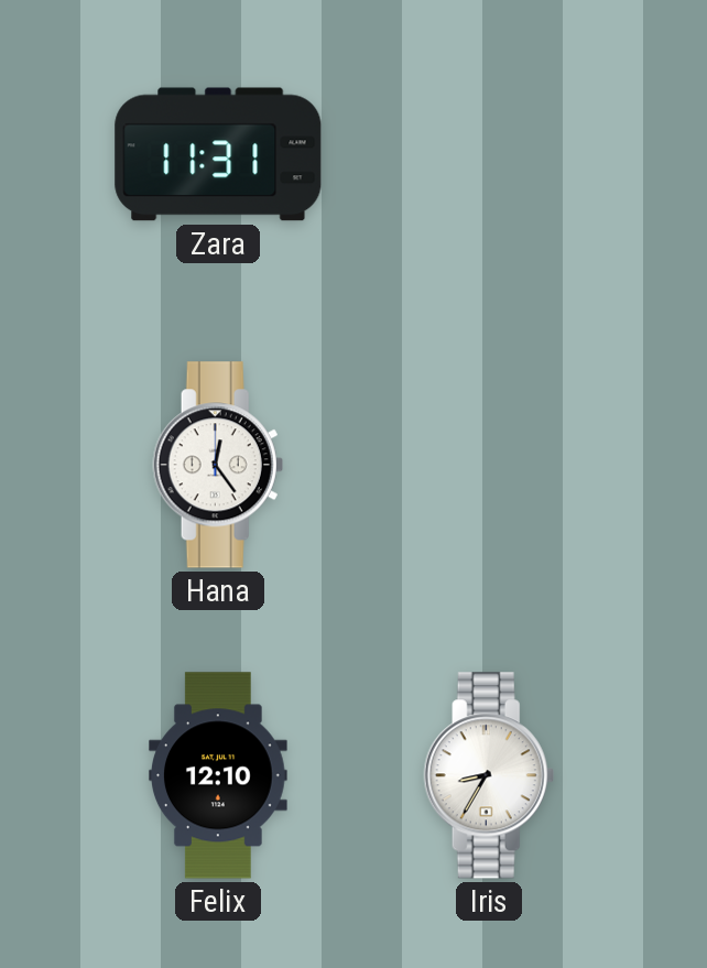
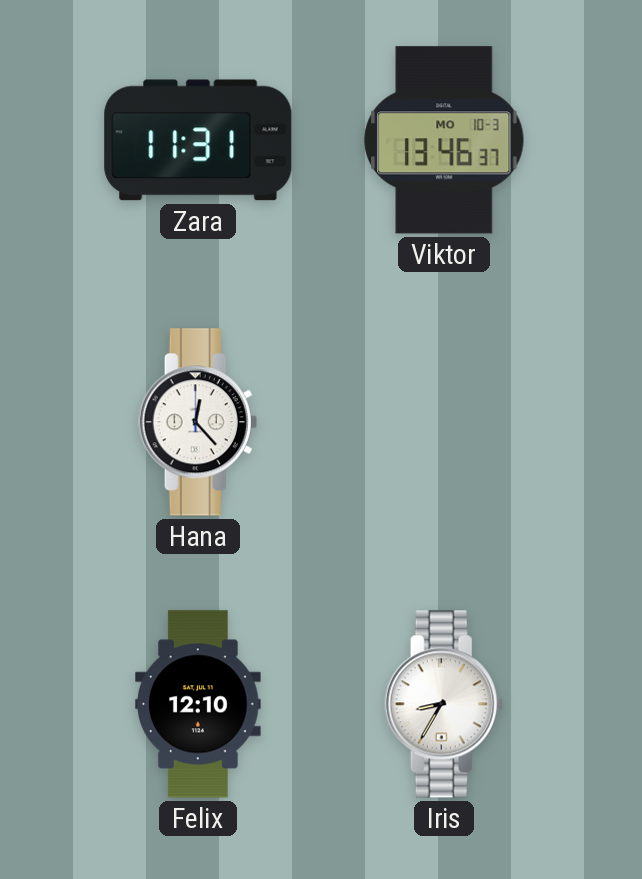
Viktor: none -> 13:46 (444, 140)
Hana: 12:24 -> 12:23 (198, 422)
